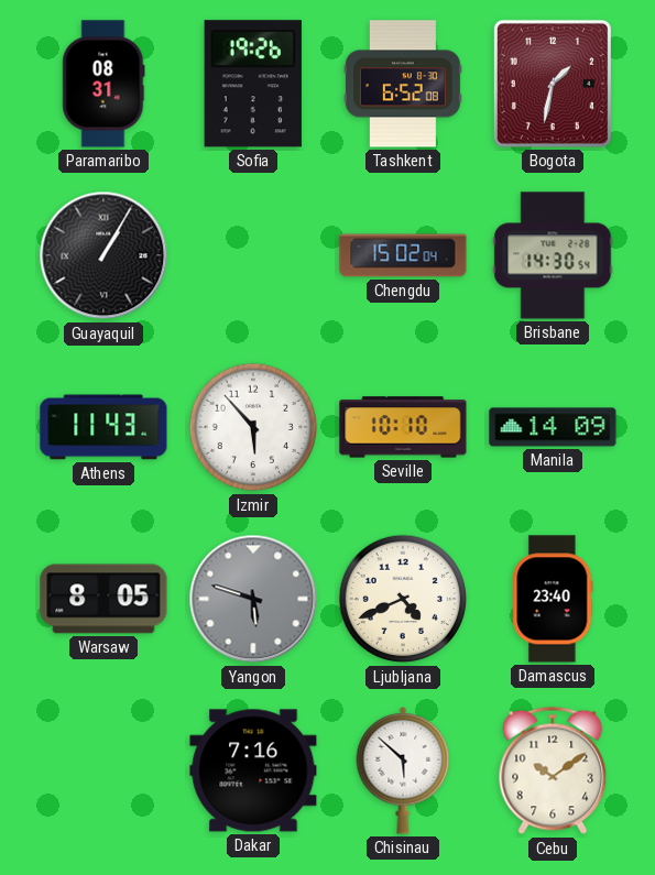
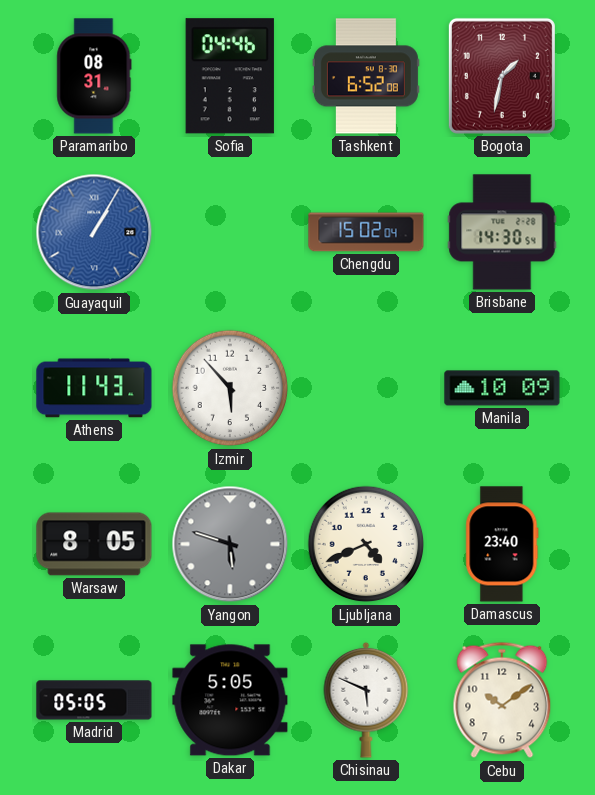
Sofia: 19:26 -> 04:46 (230, 76)
Guayaquil dial: black -> blue (94, 232)
Seville: 10:10 -> none (403, 427)
Manila: 14:09 -> 10:09 (502, 388)
Madrid: none -> 05:05 (94, 700)
Dakar: 7:16 -> 5:05 (230, 700)
Chisinau: 5:52 -> 5:49 (366, 700)
